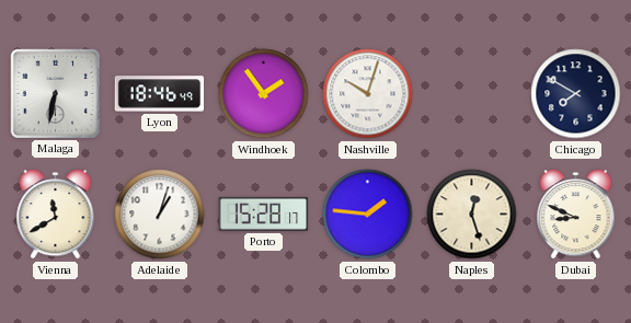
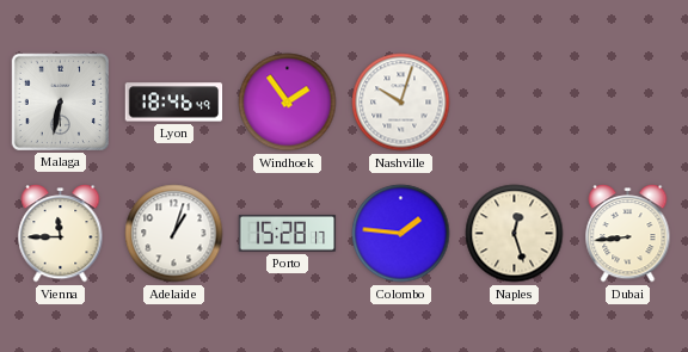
Chicago: 7:50 -> none (576, 94)
Vienna: 11:40 -> 11:45 (61, 234)
Dubai: 8:49 -> 8:44 (628, 234)
